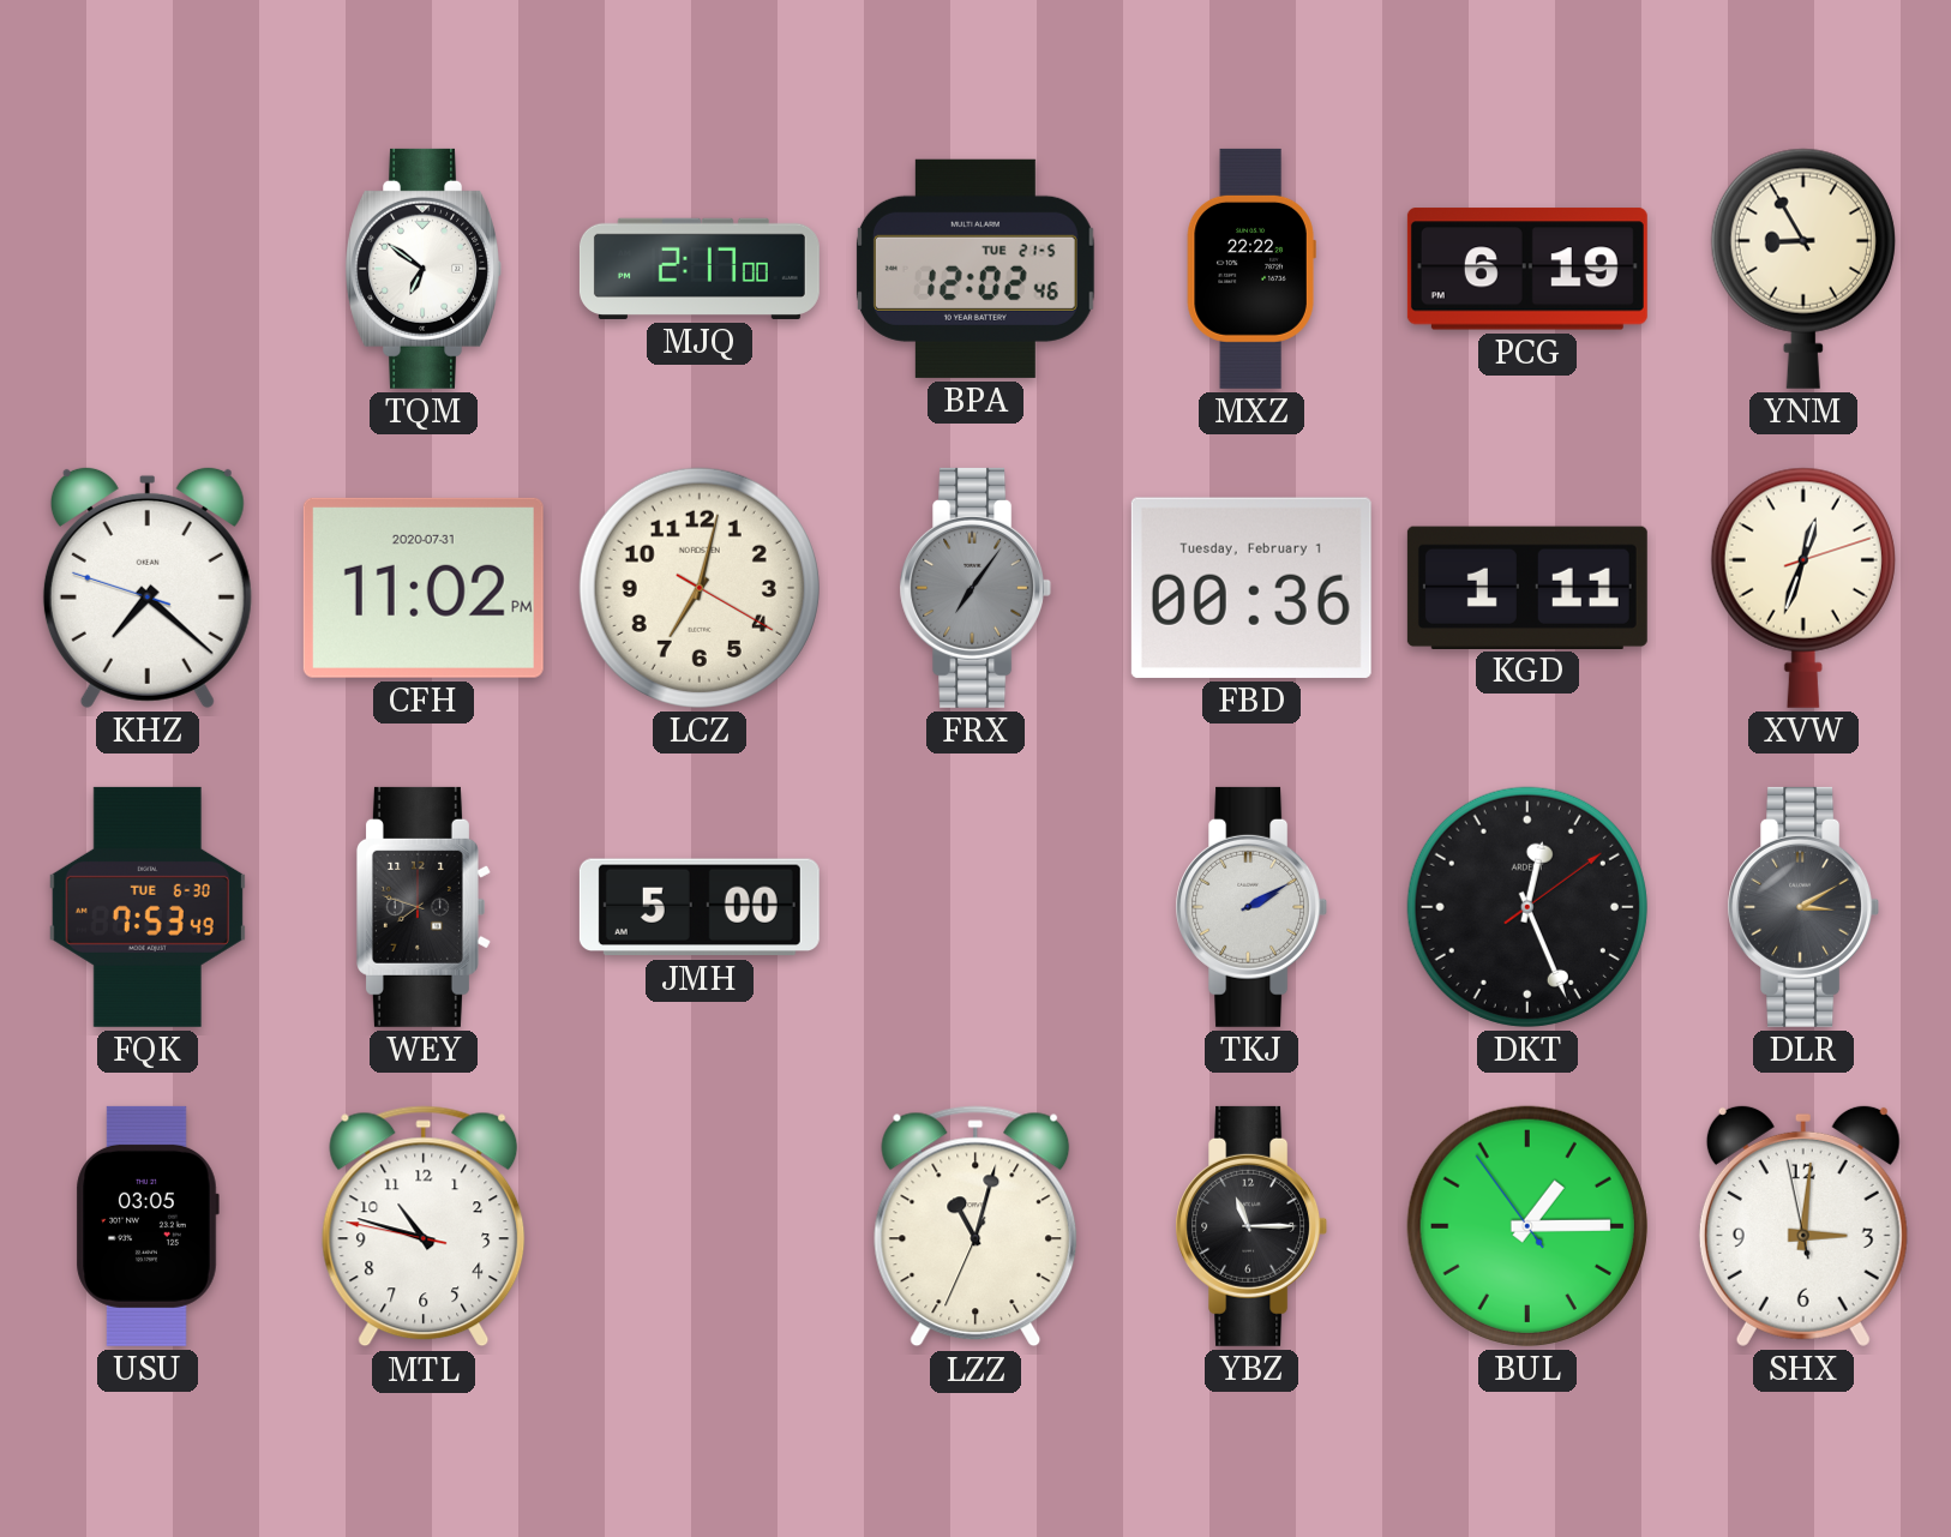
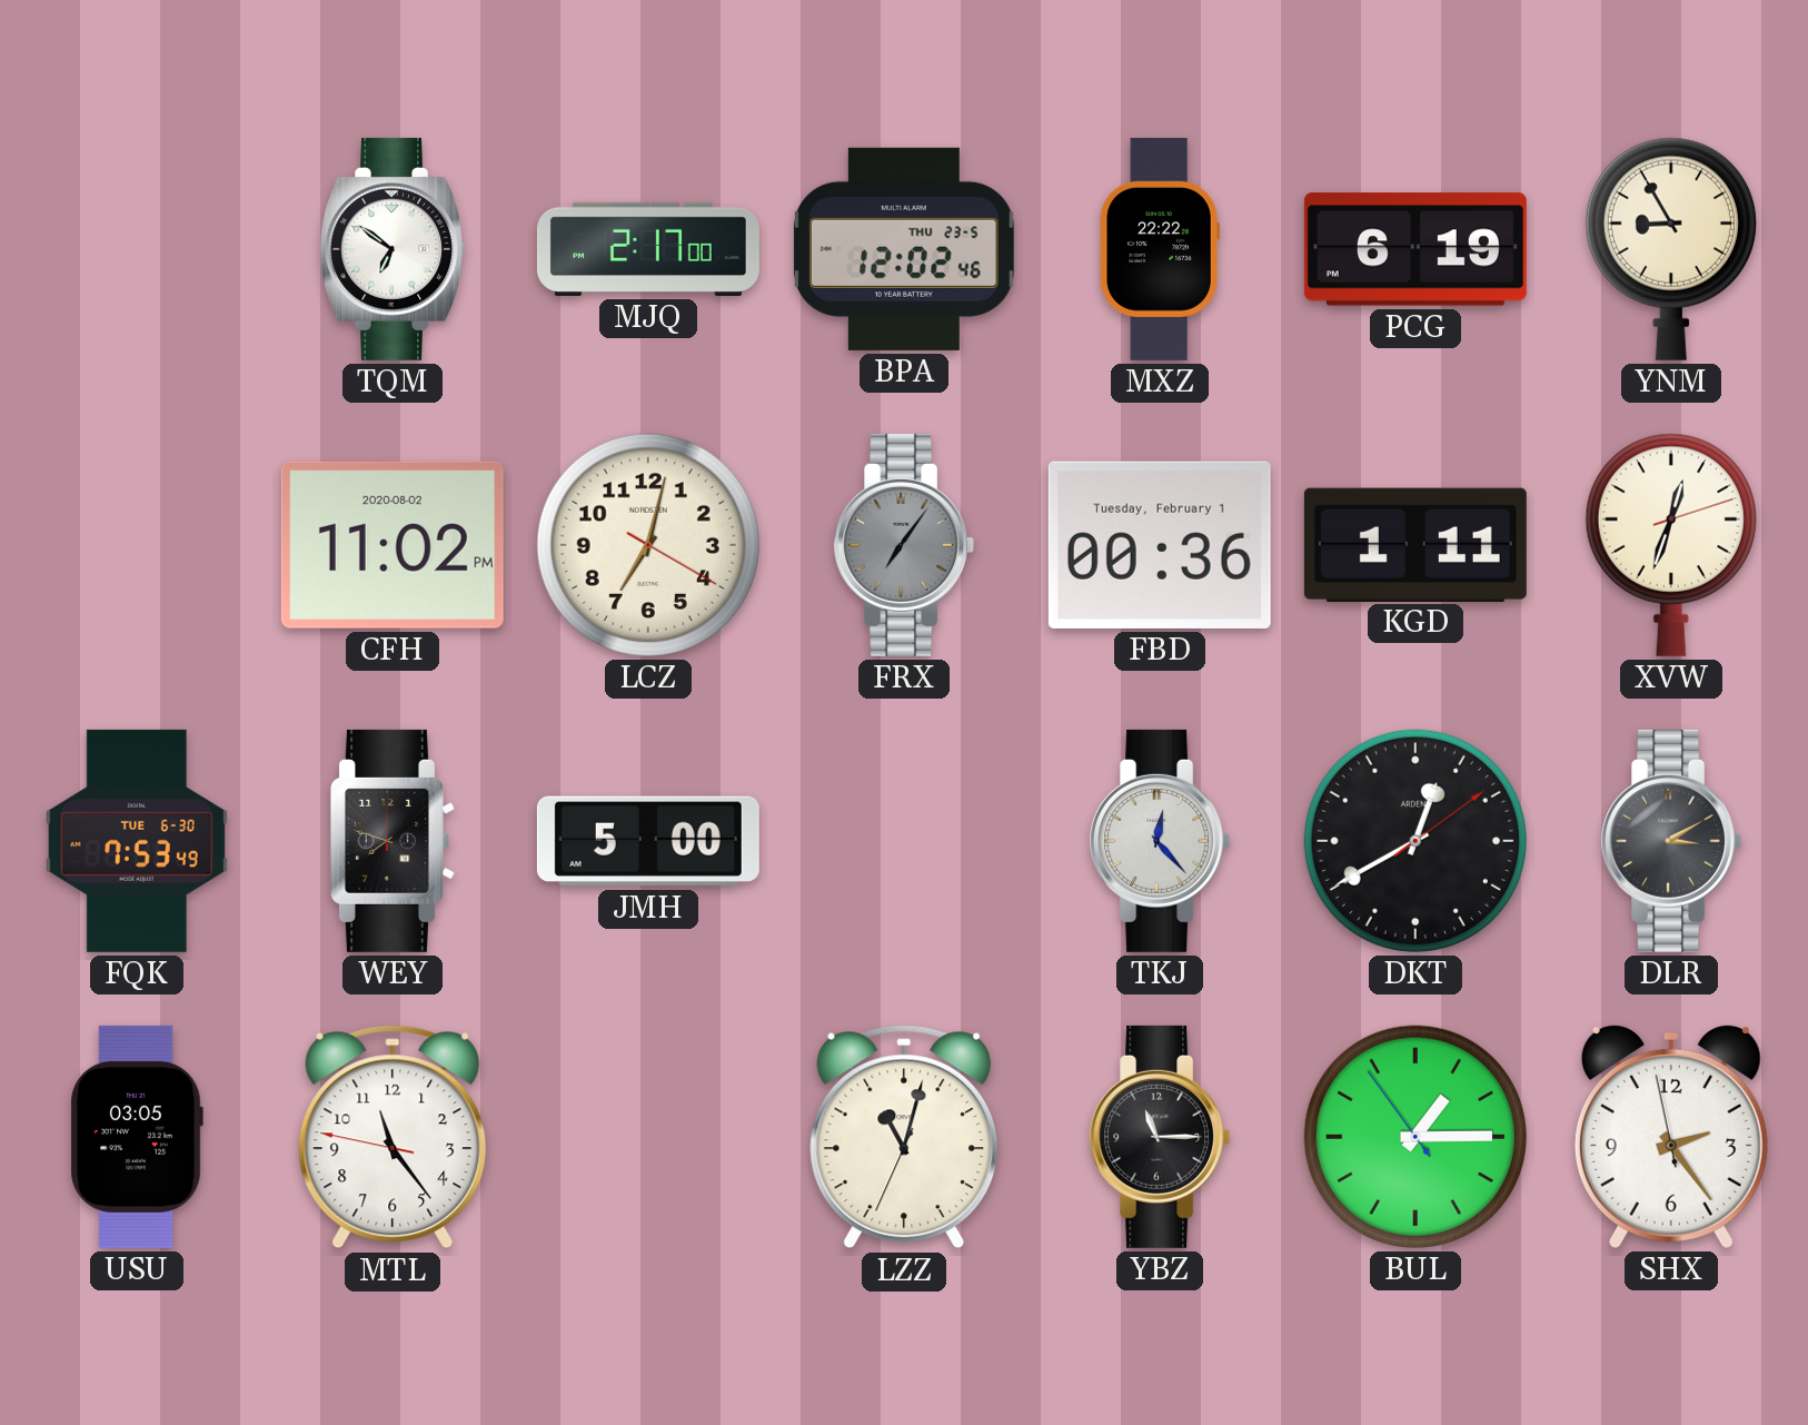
BPA date: TUE 21-5 -> THU 23-5 (904, 249)
KHZ: 7:21 -> none (148, 587)
CFH date: 2020-07-31 -> 2020-08-02 (393, 545)
TKJ: 2:10 -> 12:23 (1160, 841)
DKT: 12:26 -> 12:40 (1415, 841)
MTL: 10:47 -> 11:23 (393, 1137)
SHX: 3:00 -> 2:23 (1671, 1136)
